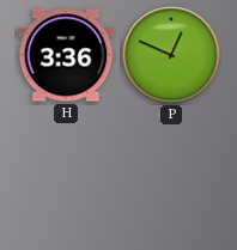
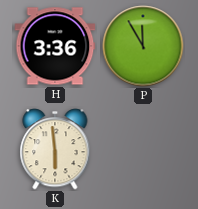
P: 12:49 -> 11:55 (143, 46)
K: none -> 5:59 (55, 149)
